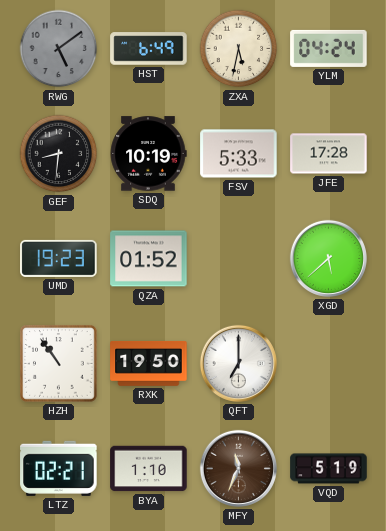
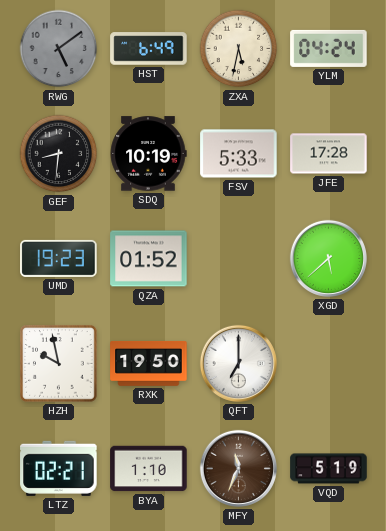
HZH: 10:54 -> 9:58 (59, 364)
